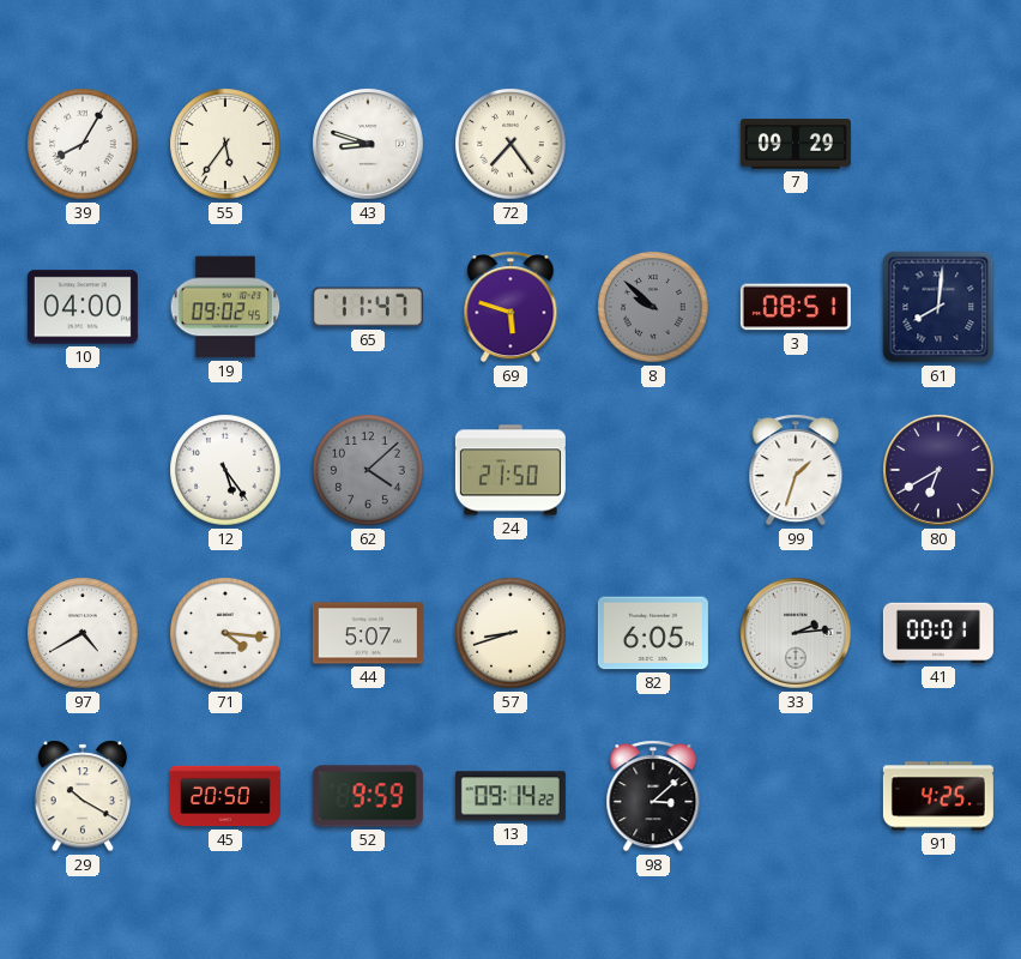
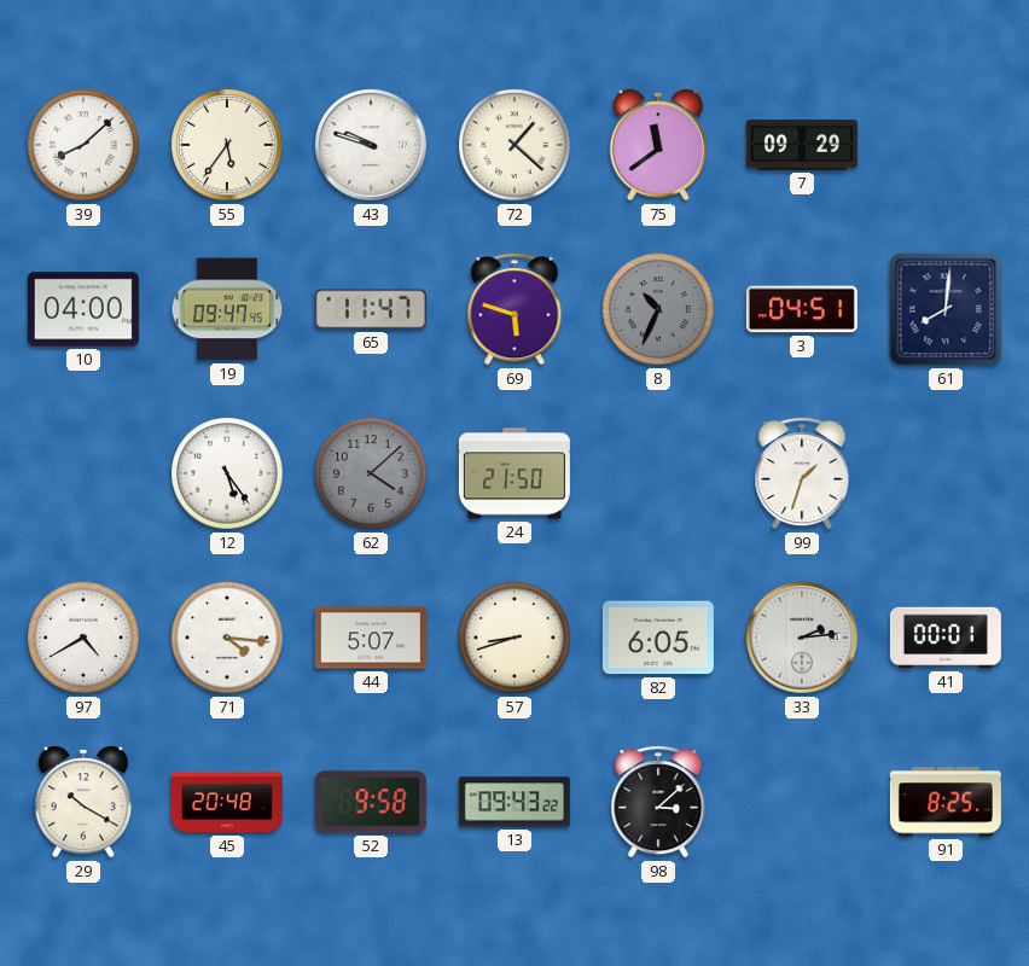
39: 8:05 -> 8:08 (83, 145)
43: 8:48 -> 9:48 (372, 146)
72: 7:24 -> 1:22 (514, 145)
75: none -> 11:39 (658, 145)
19: 09:02 -> 09:47 (227, 309)
8: 9:52 -> 10:34 (658, 309)
3: 08:51 -> 04:51 (802, 309)
80: 6:40 -> none (940, 471)
45: 20:50 -> 20:48 (227, 802)
52: 9:59 -> 9:58 (371, 802)
13: 09:14 -> 09:43 (514, 802)
91: 4:25 -> 8:25 (946, 802)
